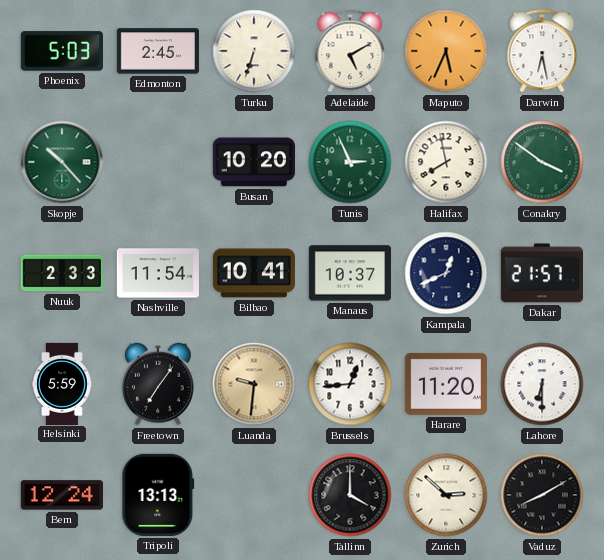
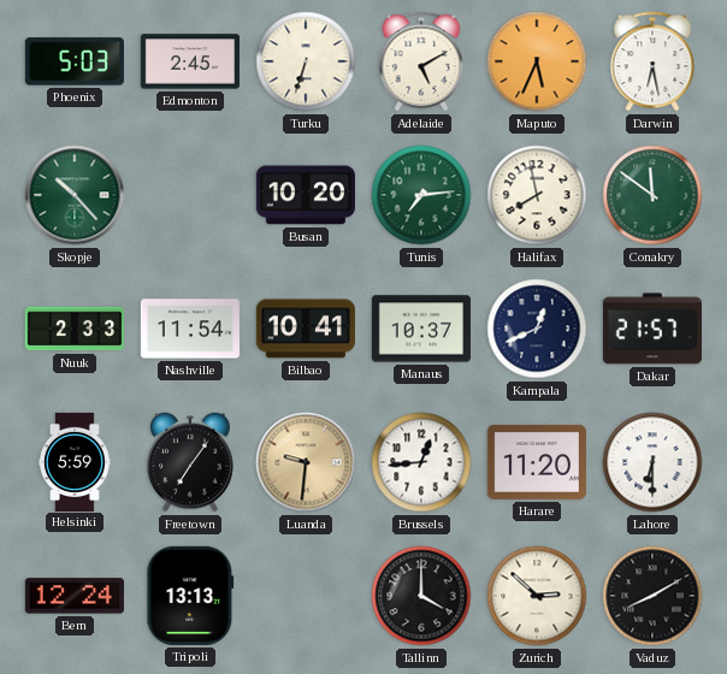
Tunis: 2:56 -> 7:14 (421, 195)
Conakry: 3:51 -> 11:51 (652, 195)
